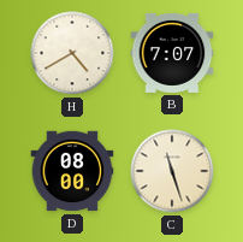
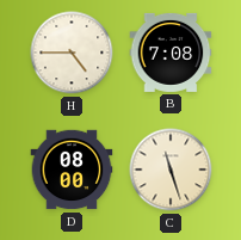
H: 4:40 -> 4:45 (72, 53)
B: 7:07 -> 7:08 (171, 53)
